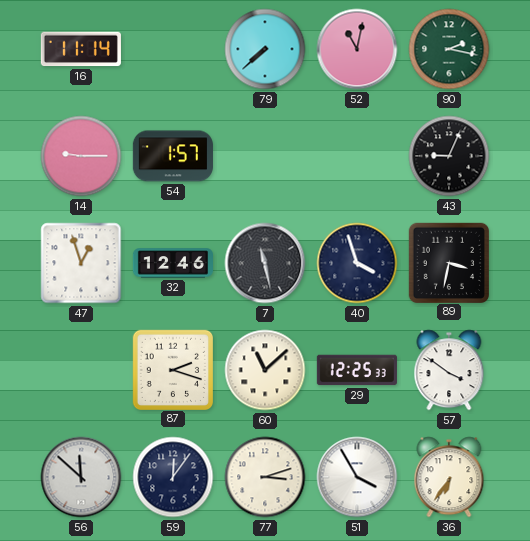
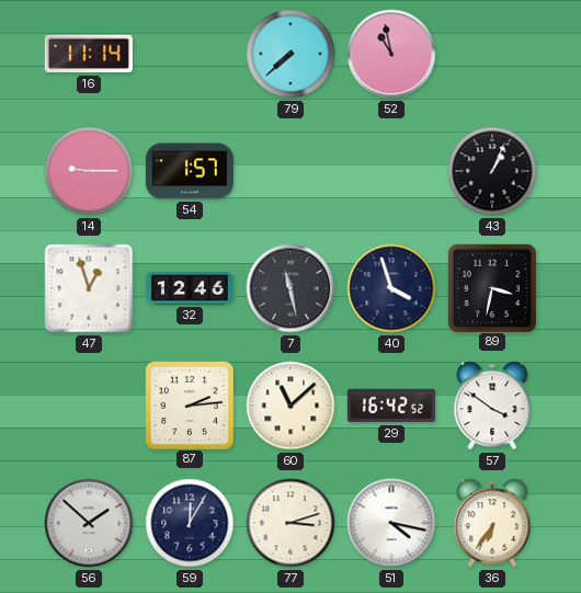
52: 11:02 -> 10:58 (391, 54)
90: 2:17 -> none (449, 49)
43: 9:04 -> 1:04 (492, 171)
87: 2:18 -> 2:14 (189, 404)
29: 12:25 -> 16:42 (391, 406)
56: 11:52 -> 1:52 (89, 523)
59: 12:06 -> 12:05 (190, 523)
51: 3:55 -> 4:17 (391, 523)
